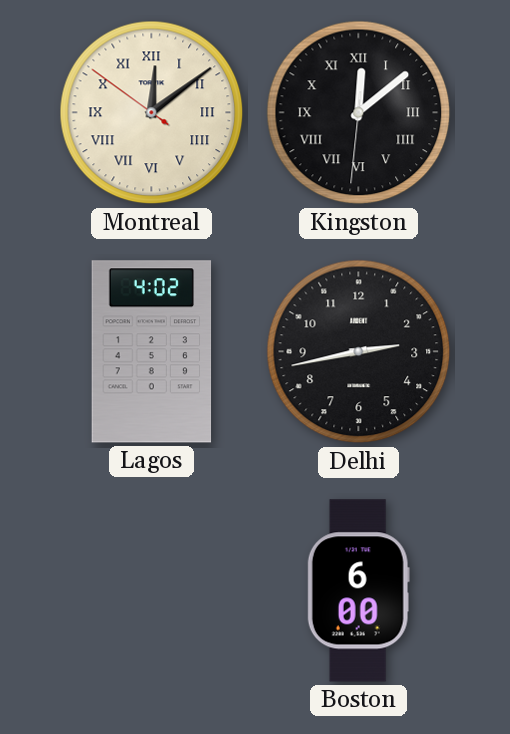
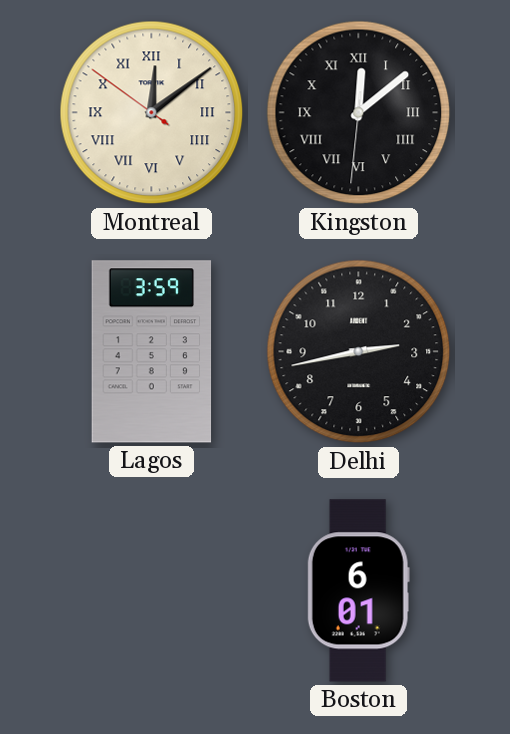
Lagos: 4:02 -> 3:59 (152, 352)
Boston: 6:00 -> 6:01 (358, 591)
